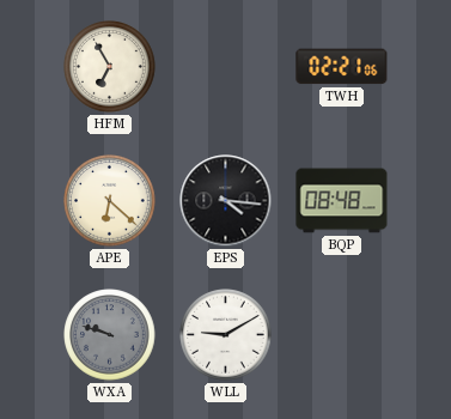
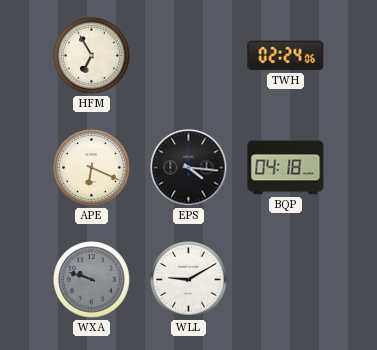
TWH: 02:21 -> 02:24 (286, 56)
APE: 6:22 -> 6:19 (92, 168)
BQP: 08:48 -> 04:18 (286, 168)
